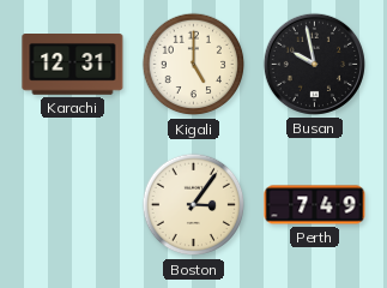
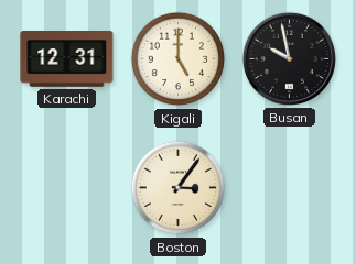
Perth: 7:49 -> none (315, 205)
